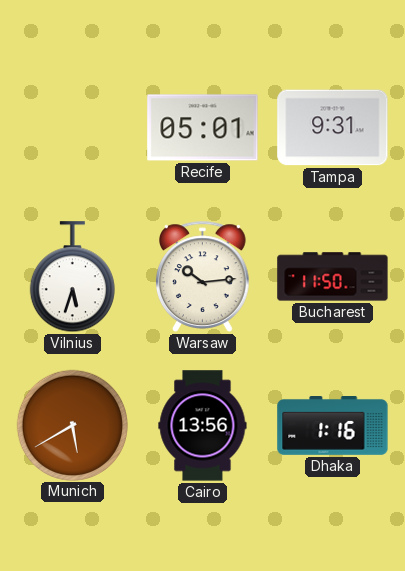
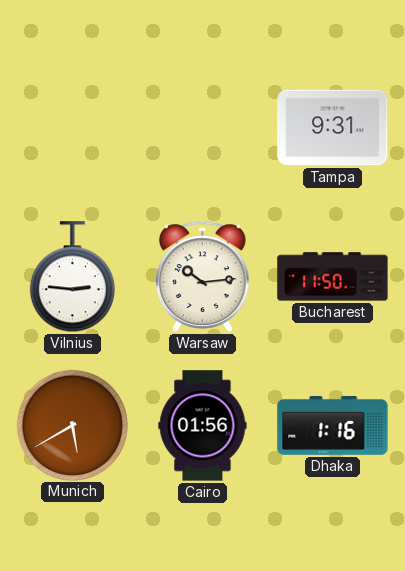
Recife: 05:01 -> none (203, 128)
Vilnius: 5:33 -> 2:46 (72, 277)
Cairo: 13:56 -> 01:56 (203, 426)
